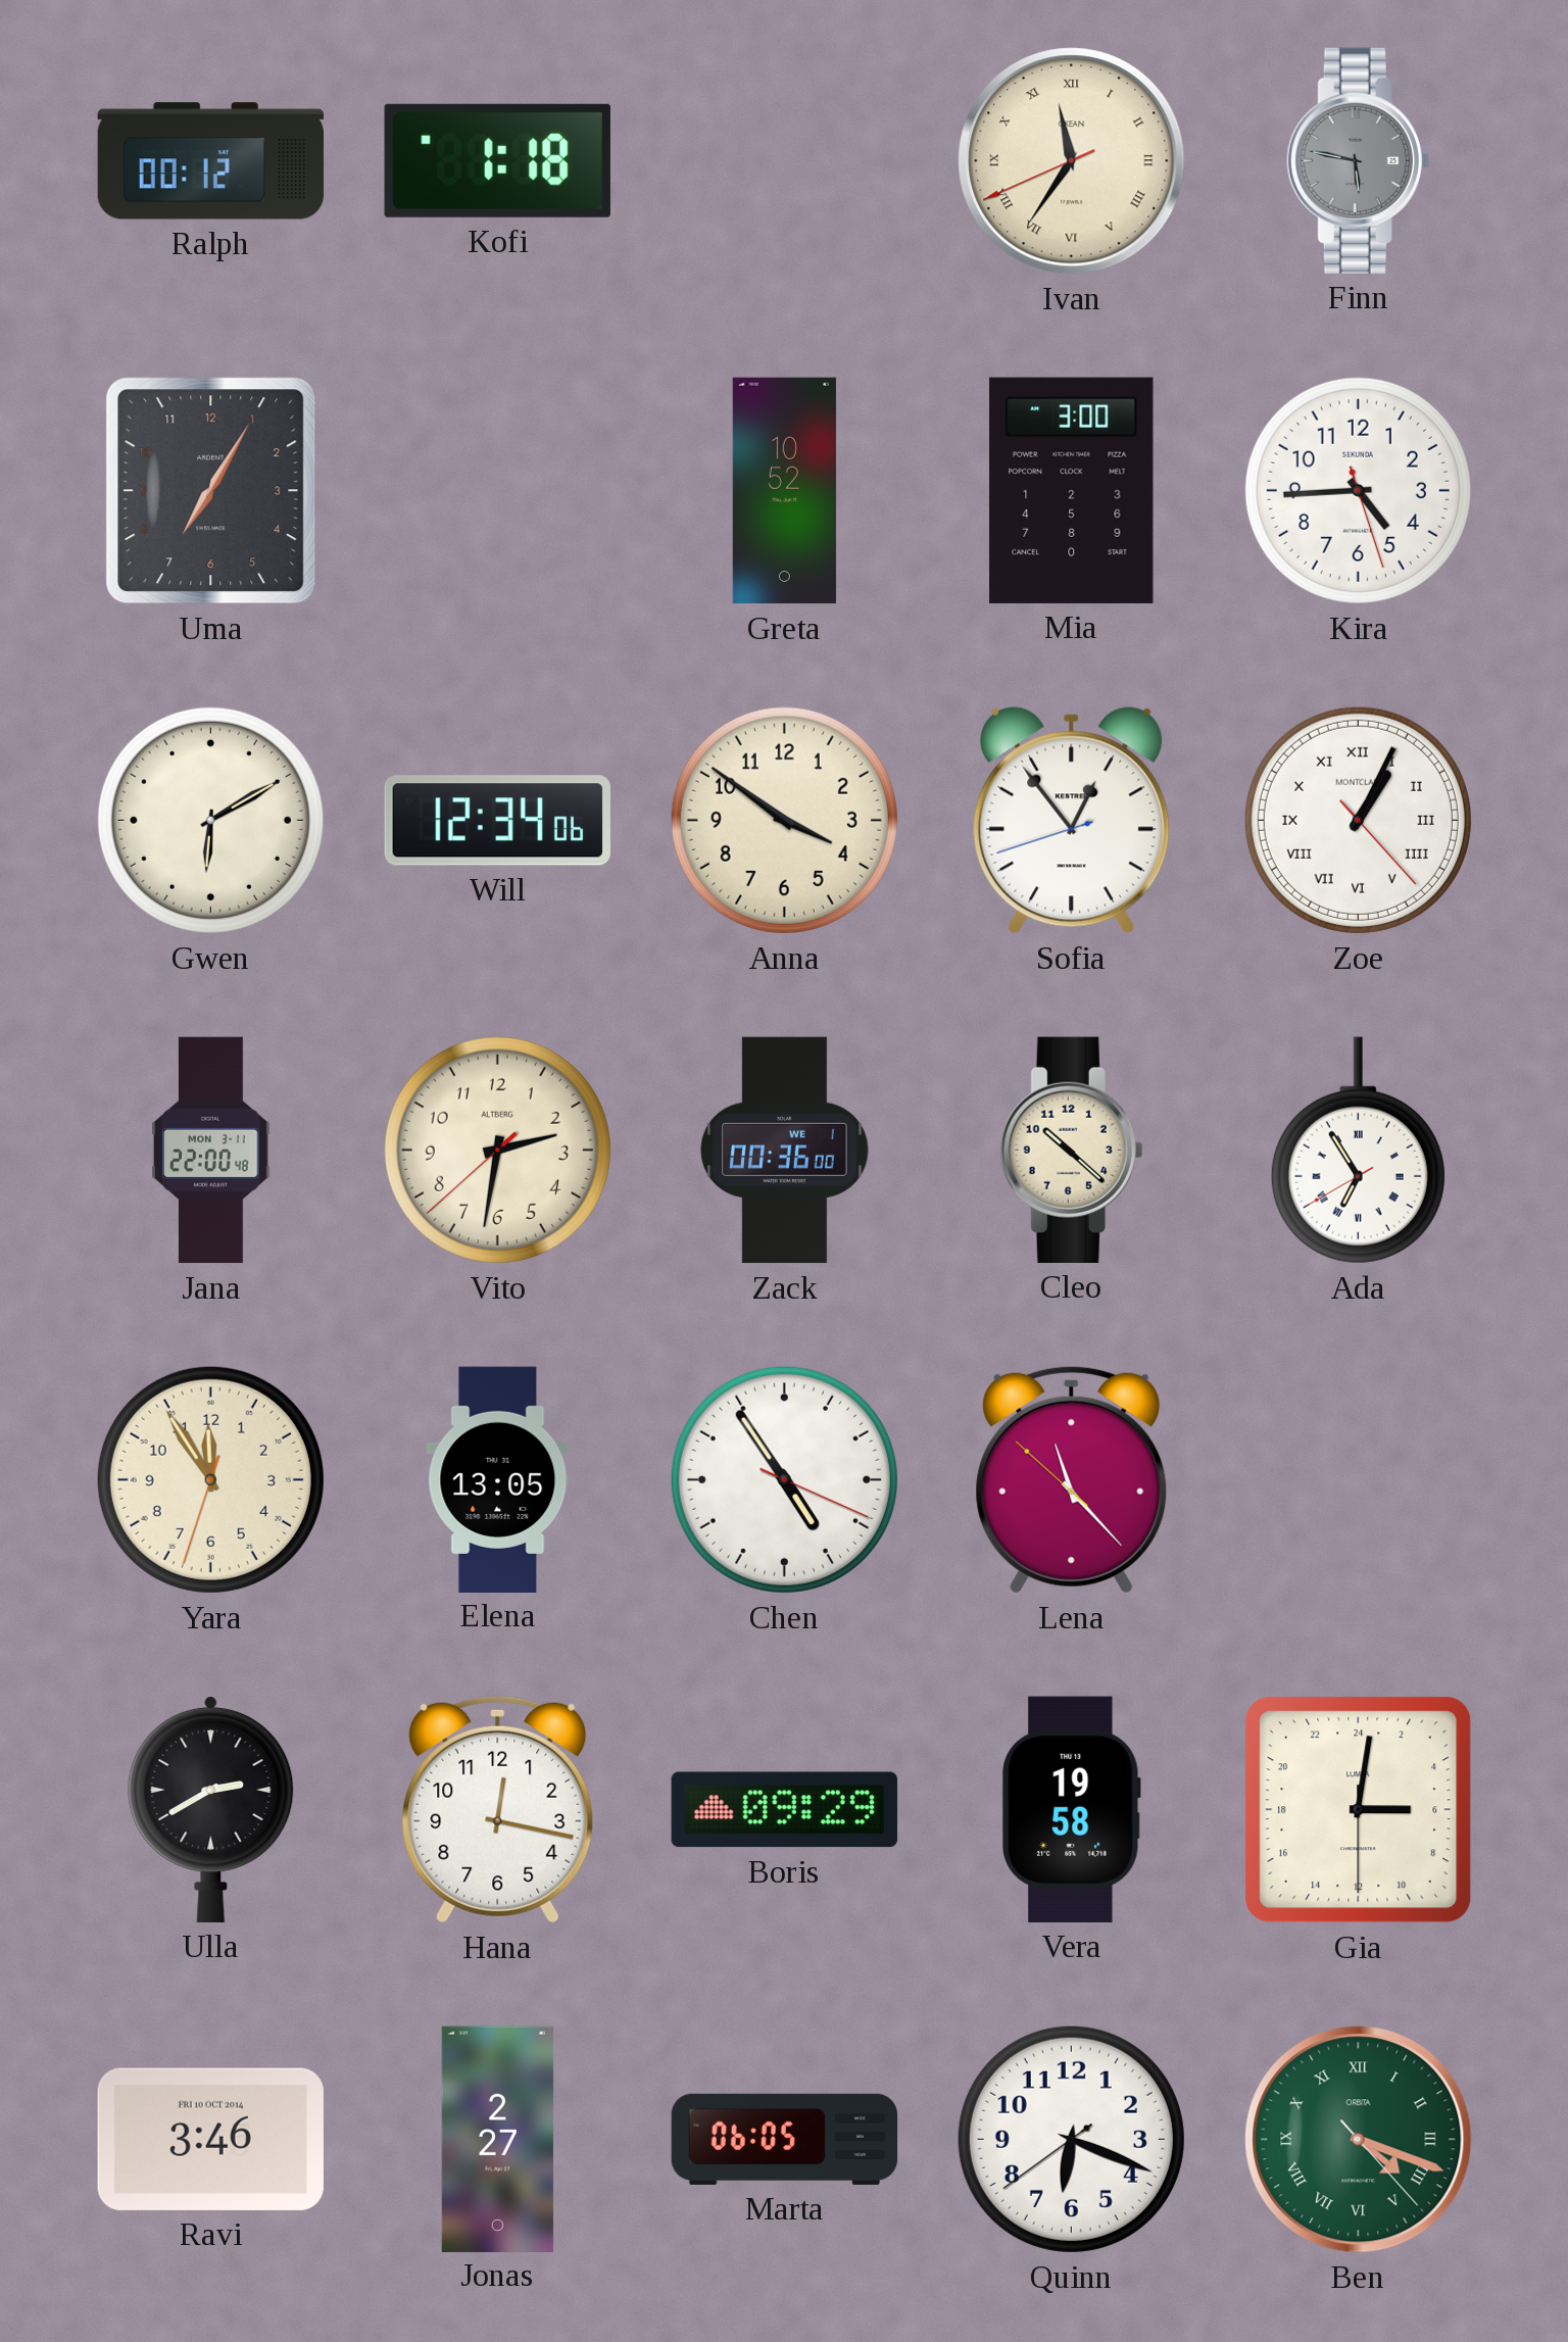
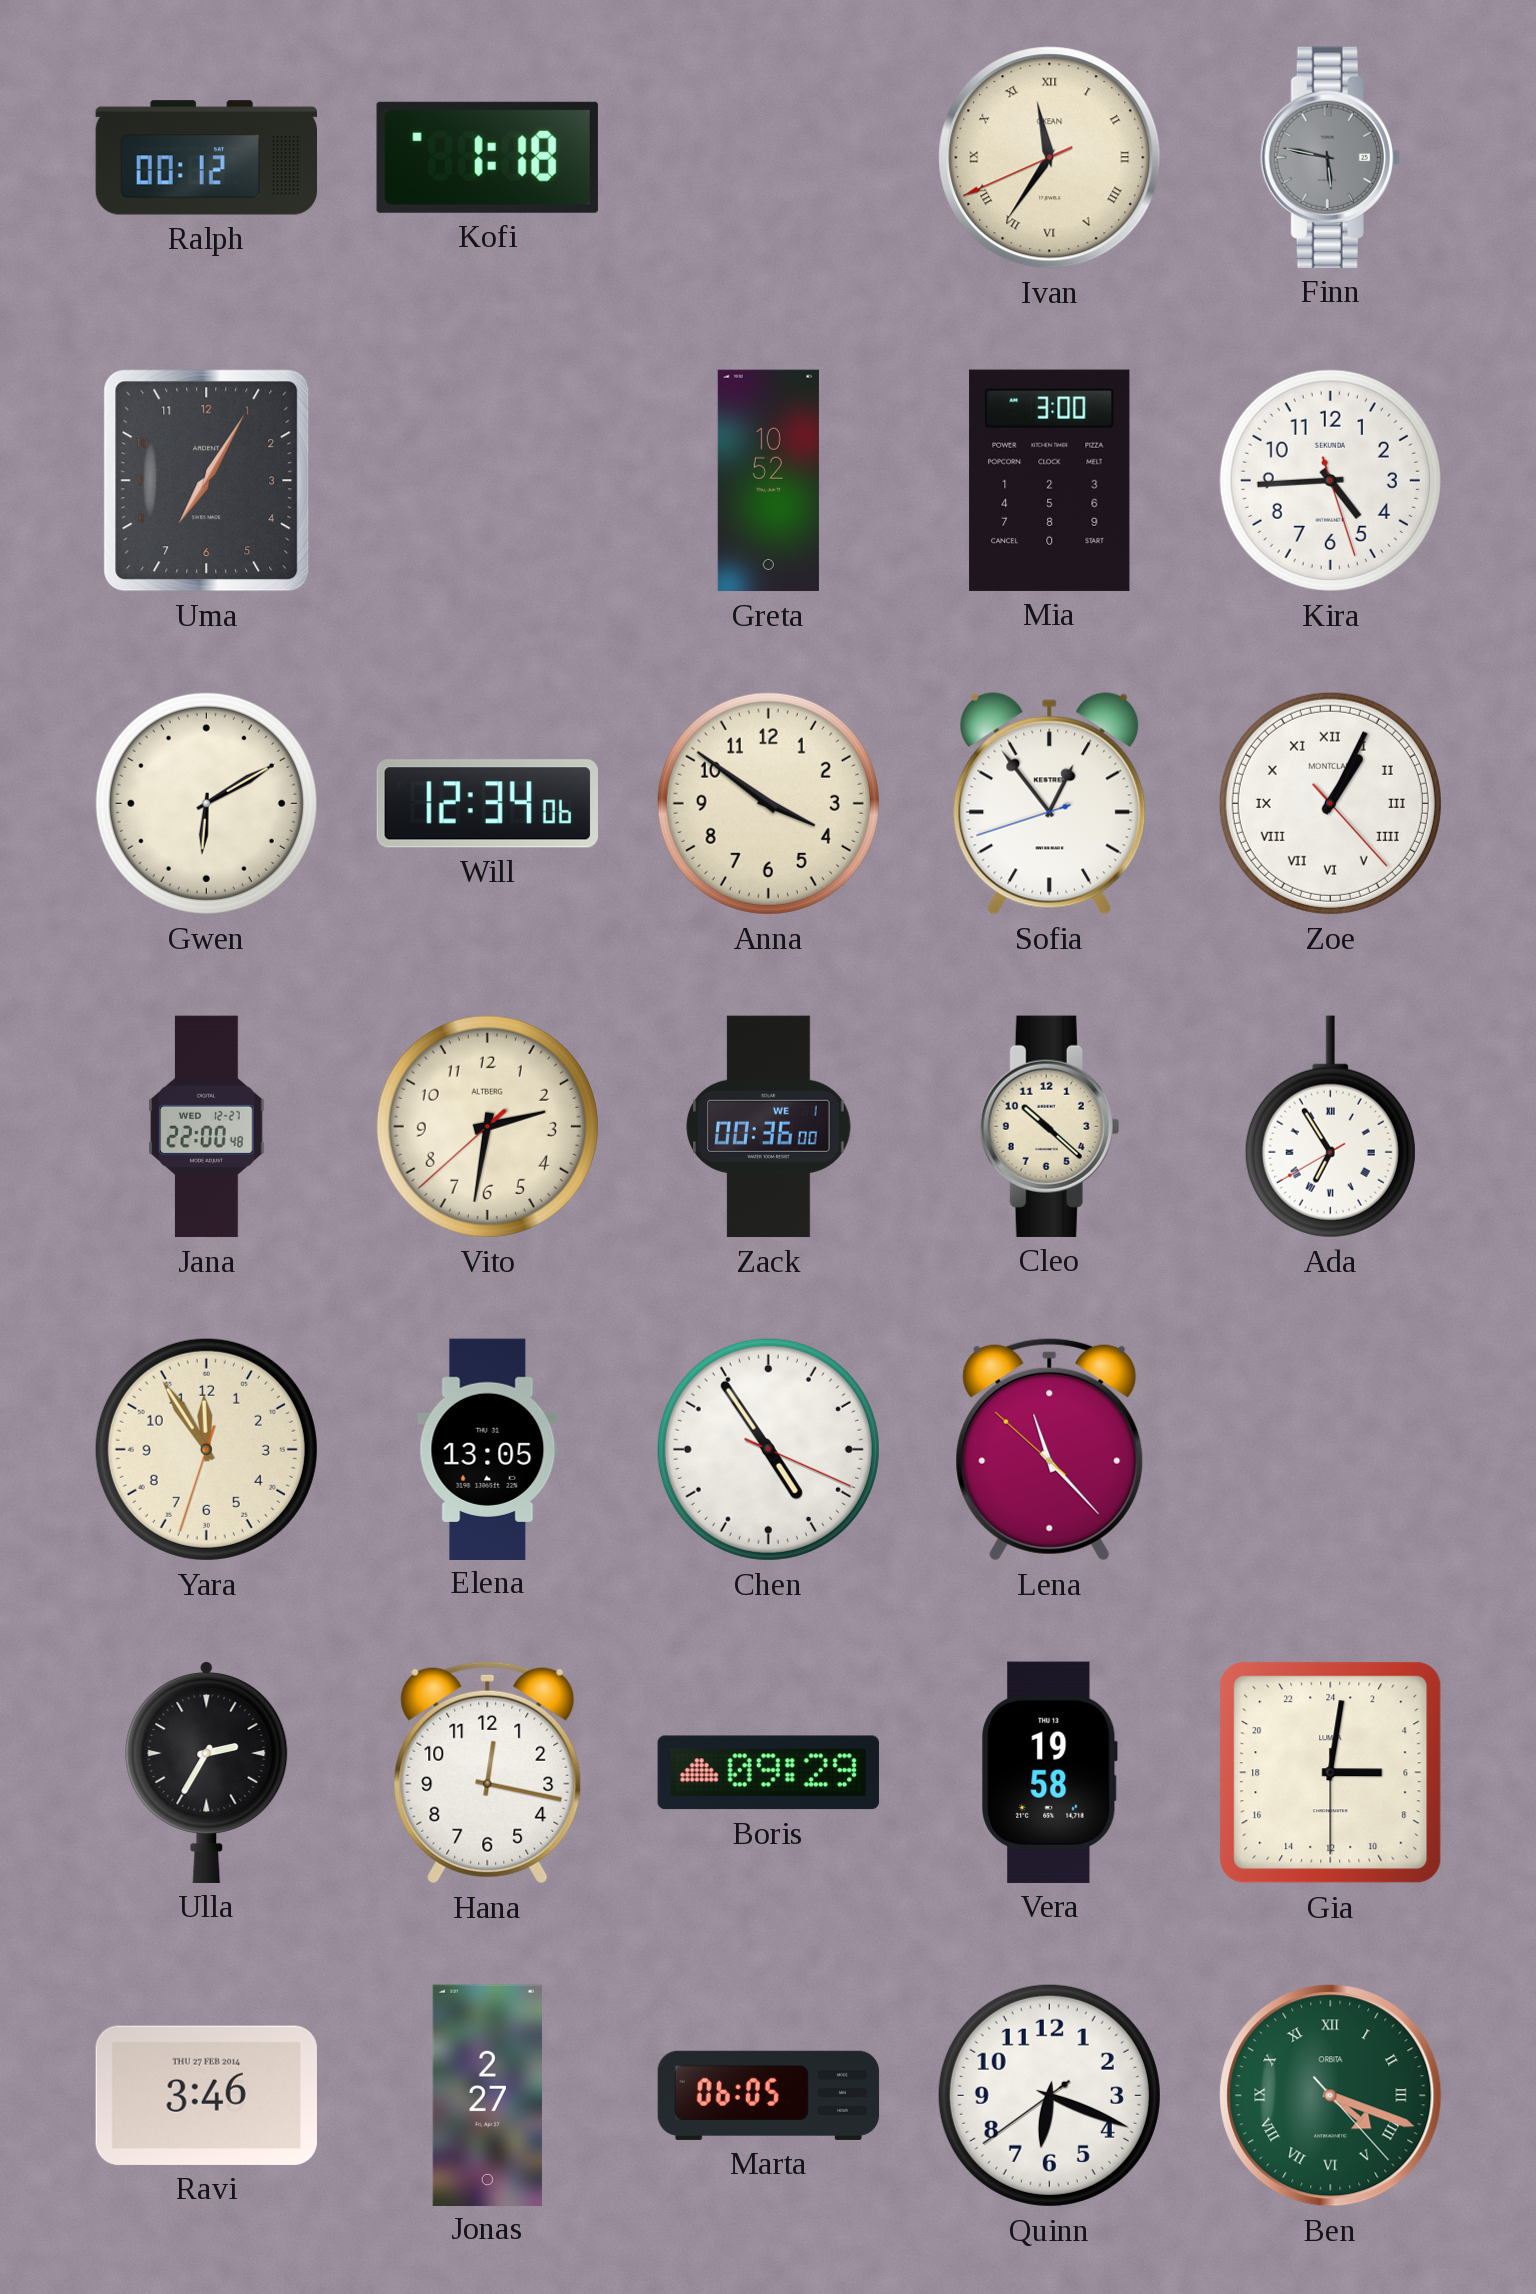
Jana date: MON 3-11 -> WED 12-27 (207, 1127)
Ulla: 2:40 -> 2:35 (207, 1772)
Ravi date: FRI 10 OCT 2014 -> THU 27 FEB 2014 (206, 2095)
